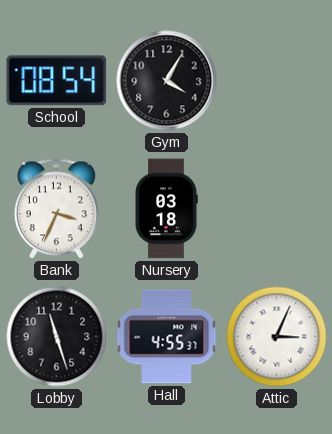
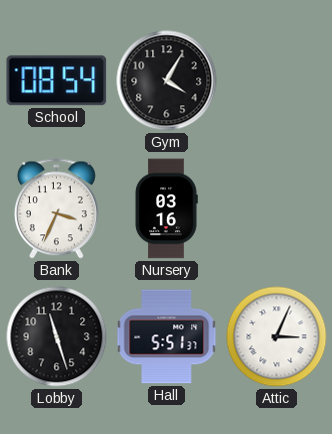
Nursery: 03:18 -> 03:16 (166, 209)
Hall: 4:55 -> 5:51 (167, 337)
